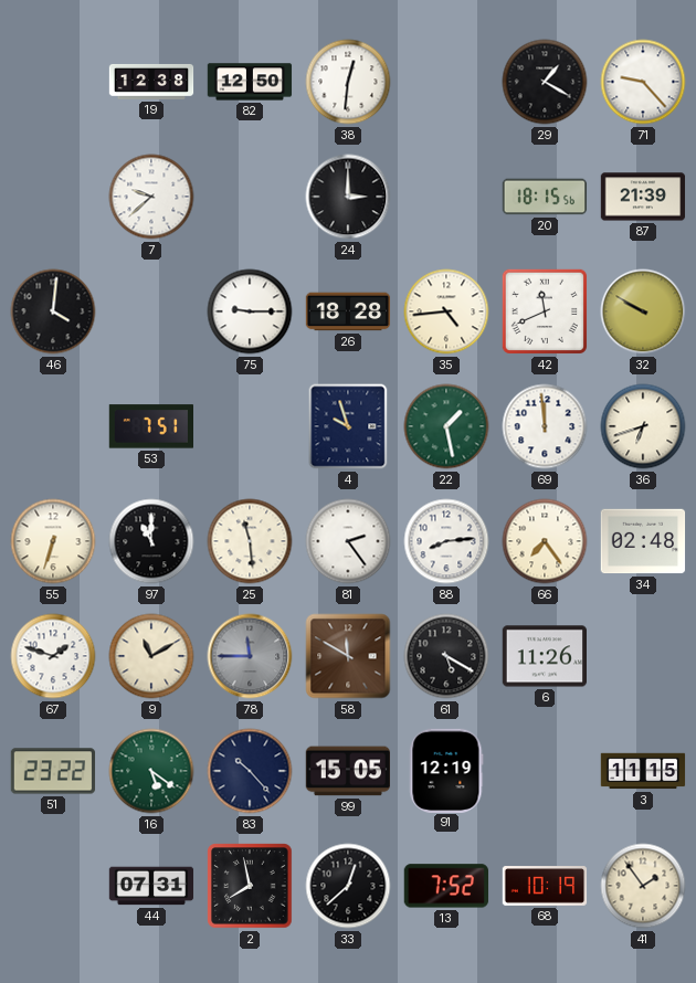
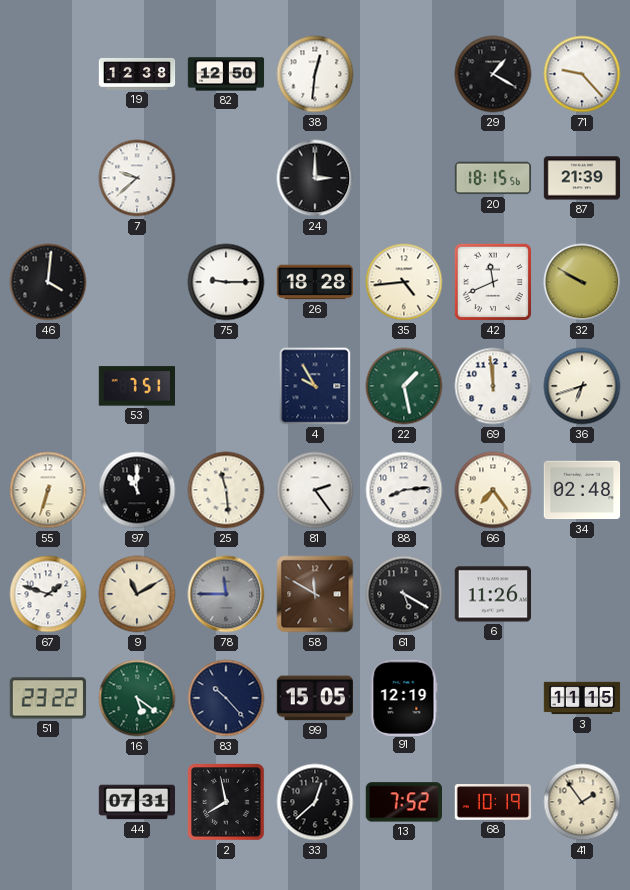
4: 9:57 -> 9:55 (315, 386)
